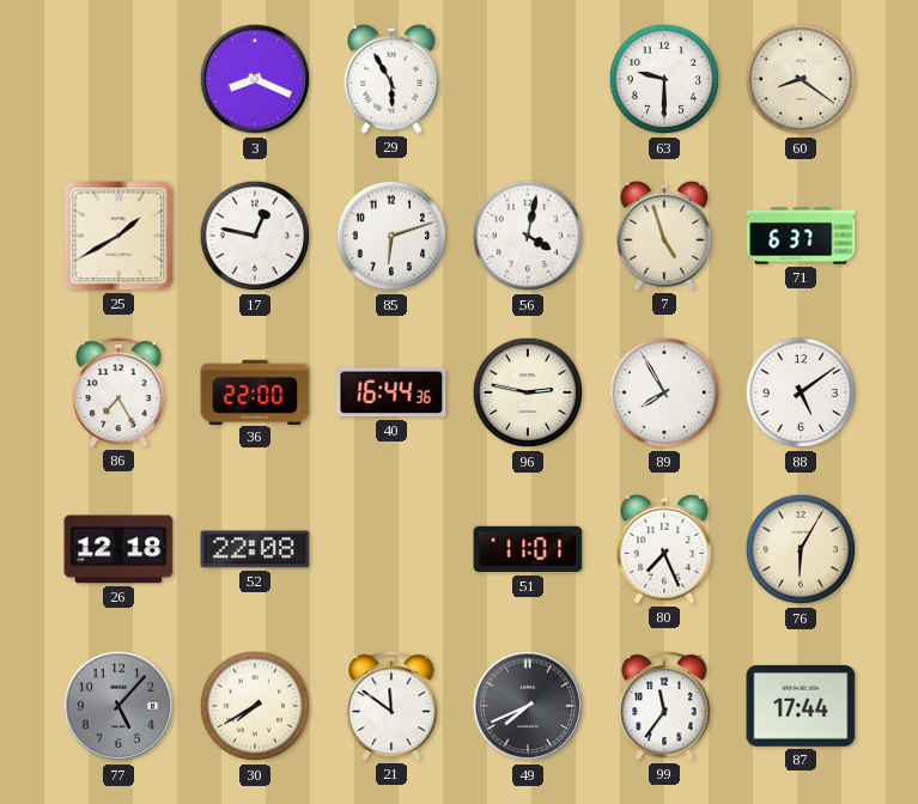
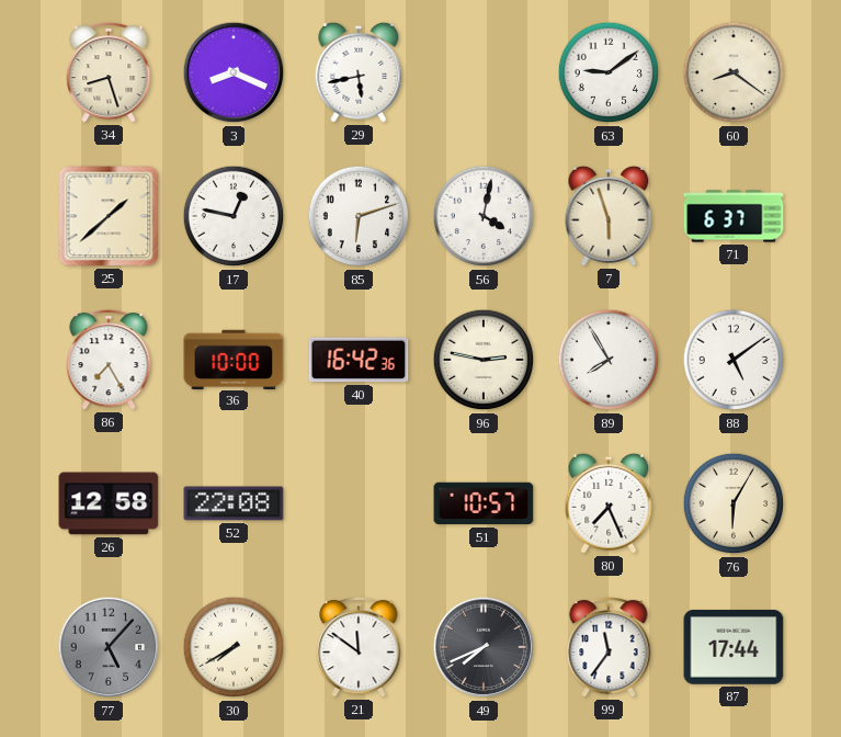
34: none -> 8:27 (109, 72)
29: 5:55 -> 5:43 (359, 72)
63: 9:30 -> 9:09 (609, 72)
25: 1:40 -> 1:38 (109, 216)
7: 4:57 -> 5:57 (609, 216)
36: 22:00 -> 10:00 (234, 359)
40: 16:44 -> 16:42 (359, 360)
26: 12:18 -> 12:58 (109, 503)
51: 11:01 -> 10:57 (484, 503)
